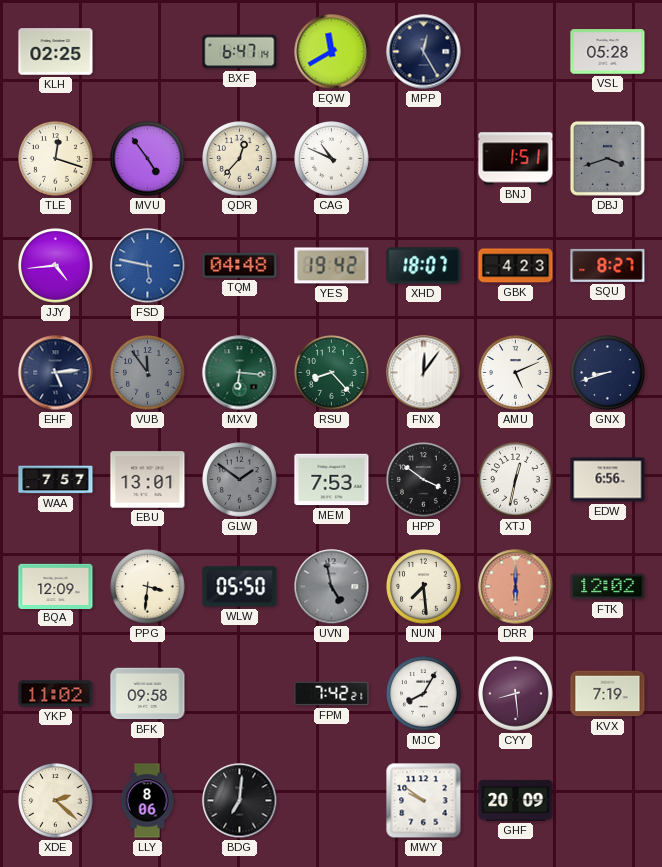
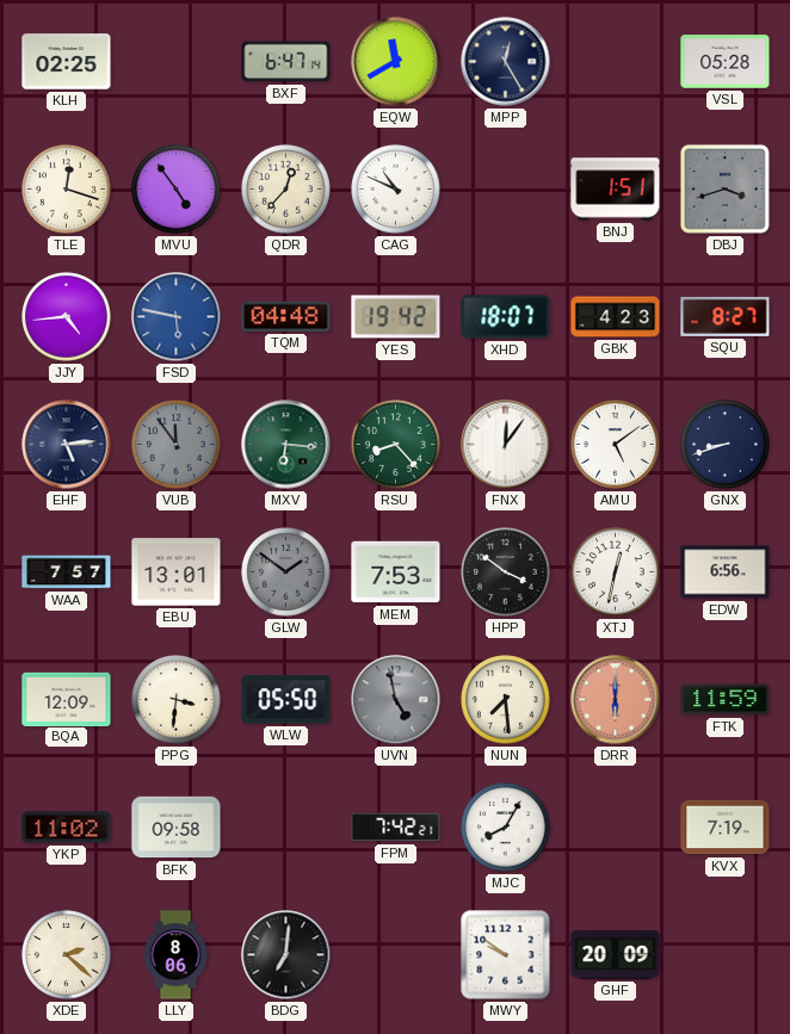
AMU: 5:11 -> 5:09 (616, 445)
FTK: 12:02 -> 11:59 (726, 700)
CYY: 8:29 -> none (516, 694)
